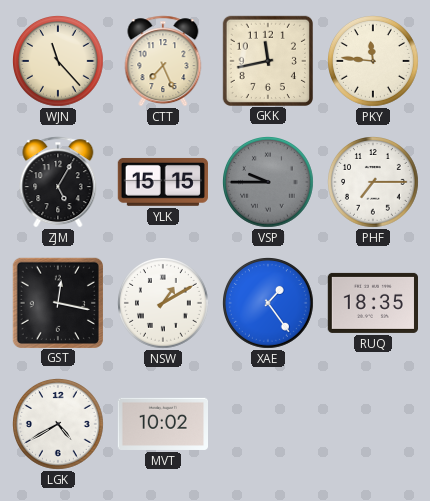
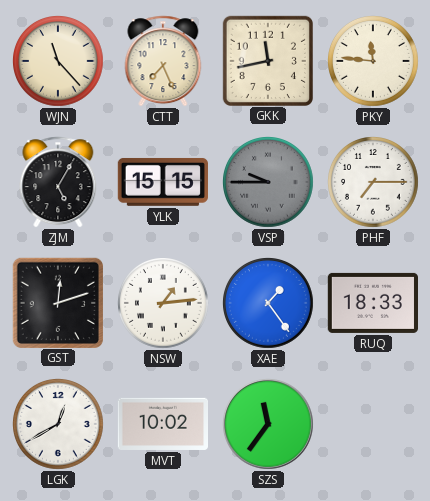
GST: 12:17 -> 12:12 (57, 302)
NSW: 1:10 -> 1:14 (164, 304)
RUQ: 18:35 -> 18:33 (372, 303)
LGK: 4:40 -> 12:40 (59, 425)
SZS: none -> 11:36 (268, 424)
